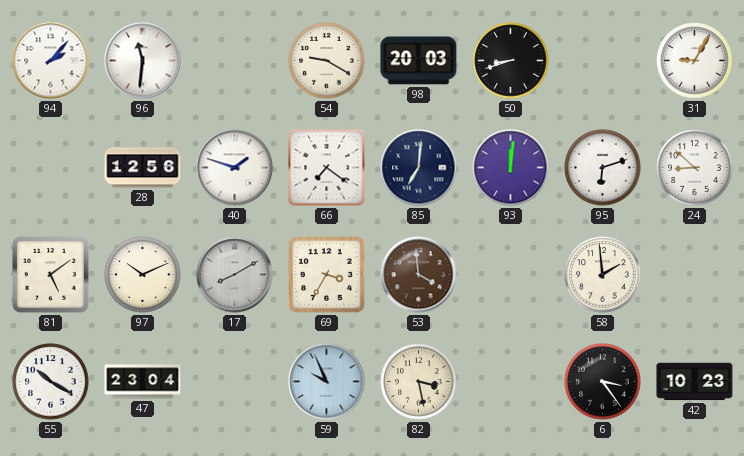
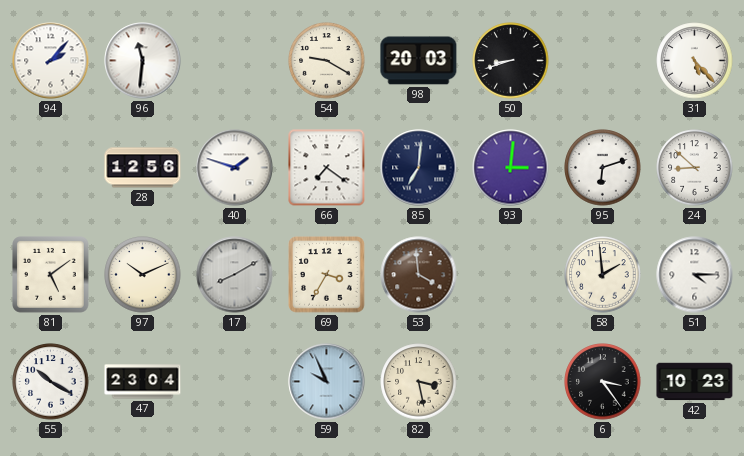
31: 9:05 -> 5:23 (695, 61)
93: 12:01 -> 3:01 (511, 168)
51: none -> 4:15 (695, 275)
